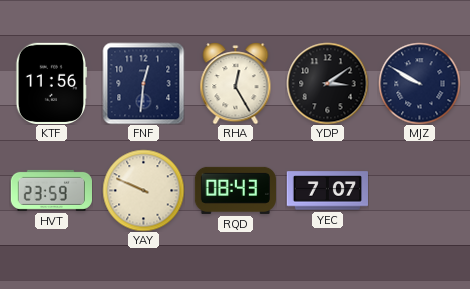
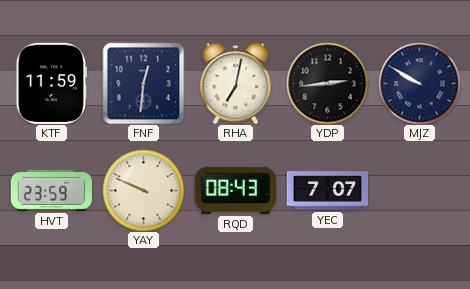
KTF: 11:56 -> 11:59 (52, 83)
RHA: 12:25 -> 7:02 (236, 83)
YDP: 3:09 -> 2:44 (327, 83)
